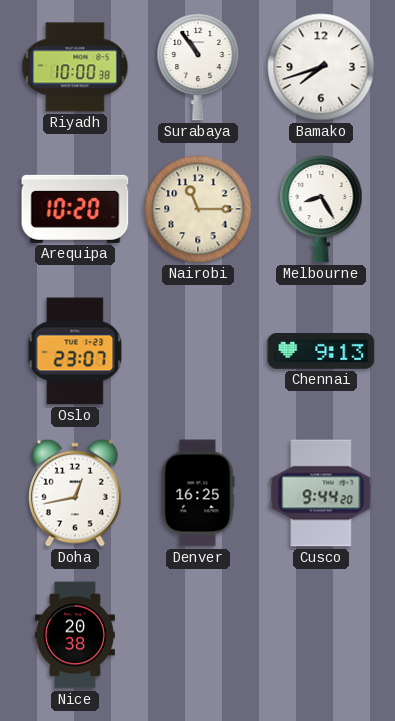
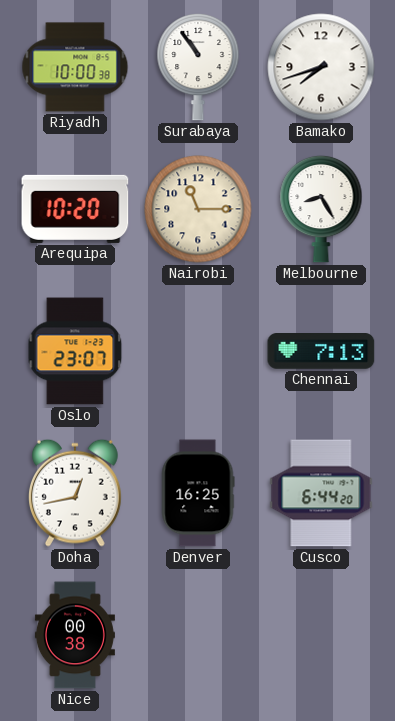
Chennai: 9:13 -> 7:13 (321, 351)
Cusco: 9:44 -> 6:44 (321, 493)
Nice: 20:38 -> 00:38 (75, 635)
